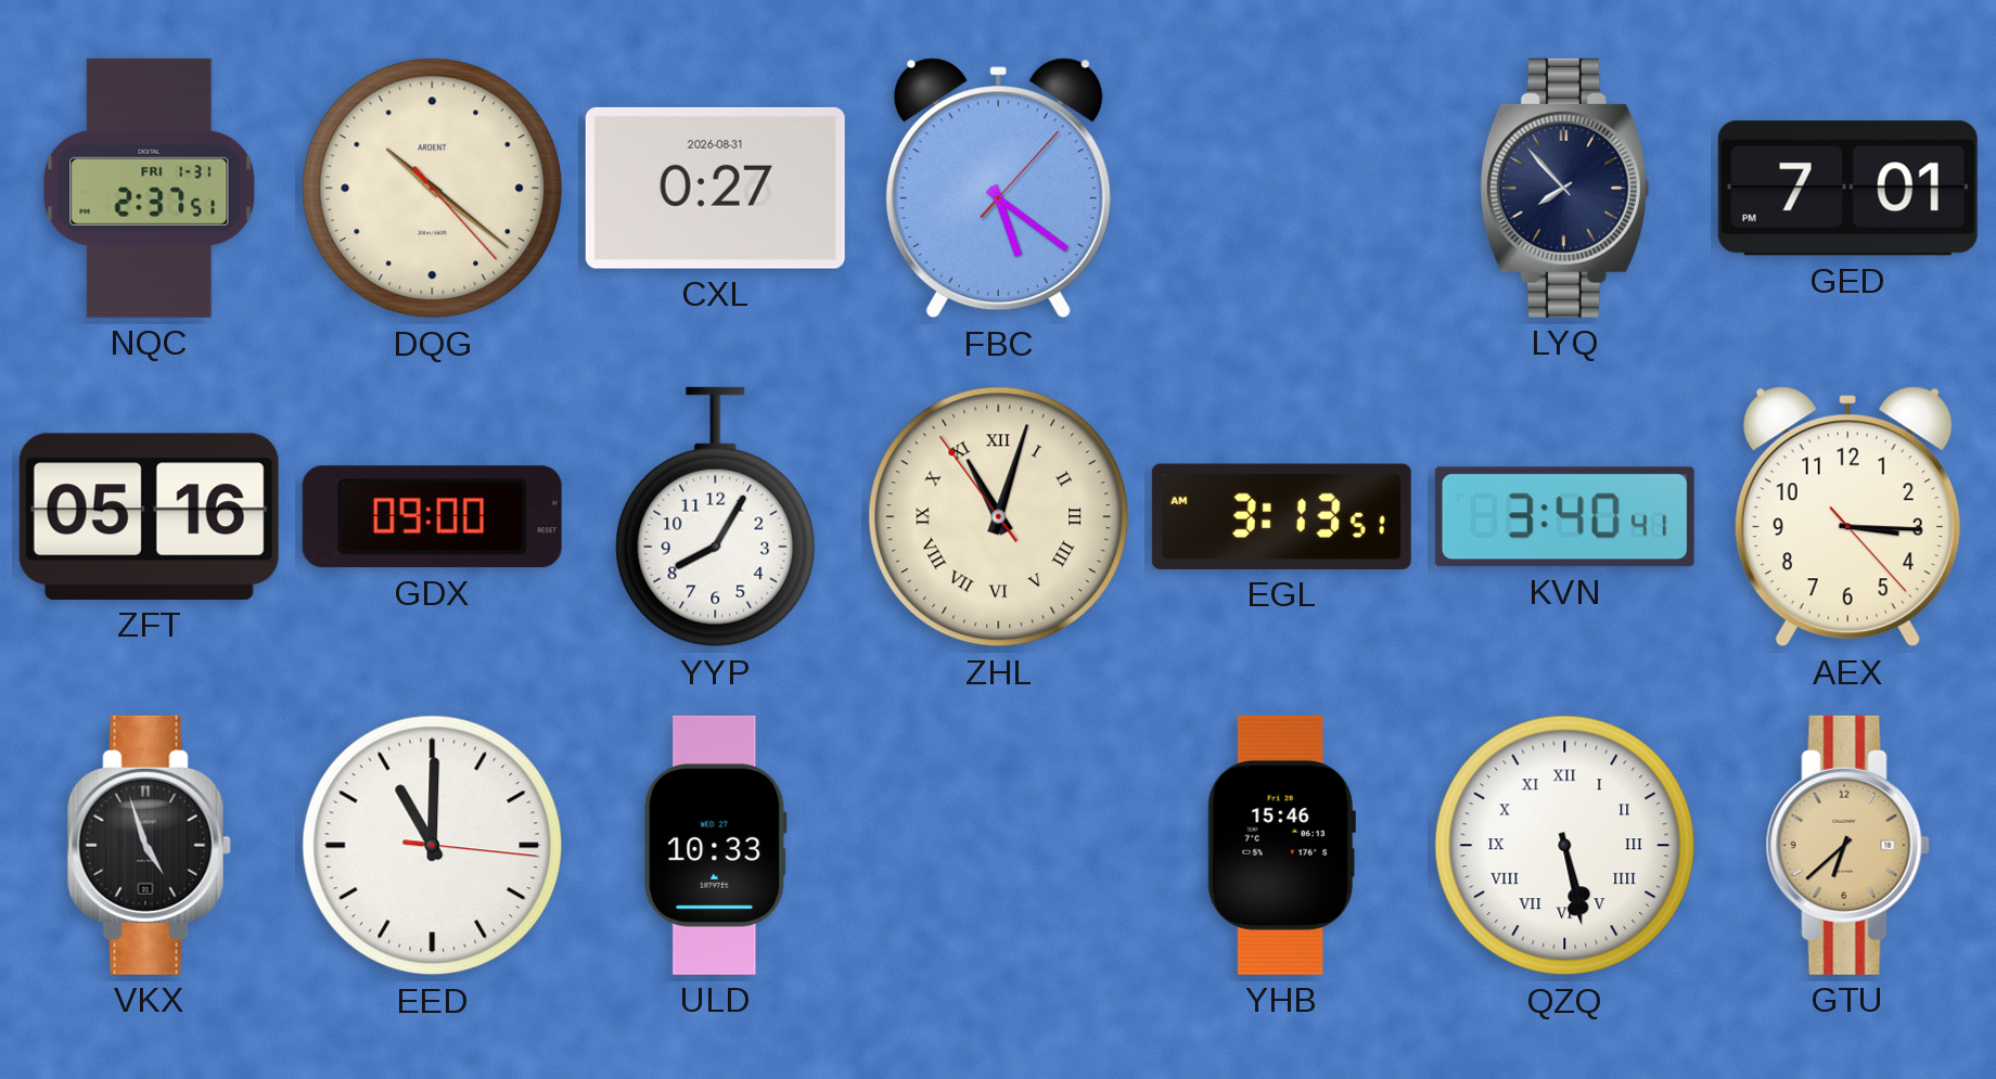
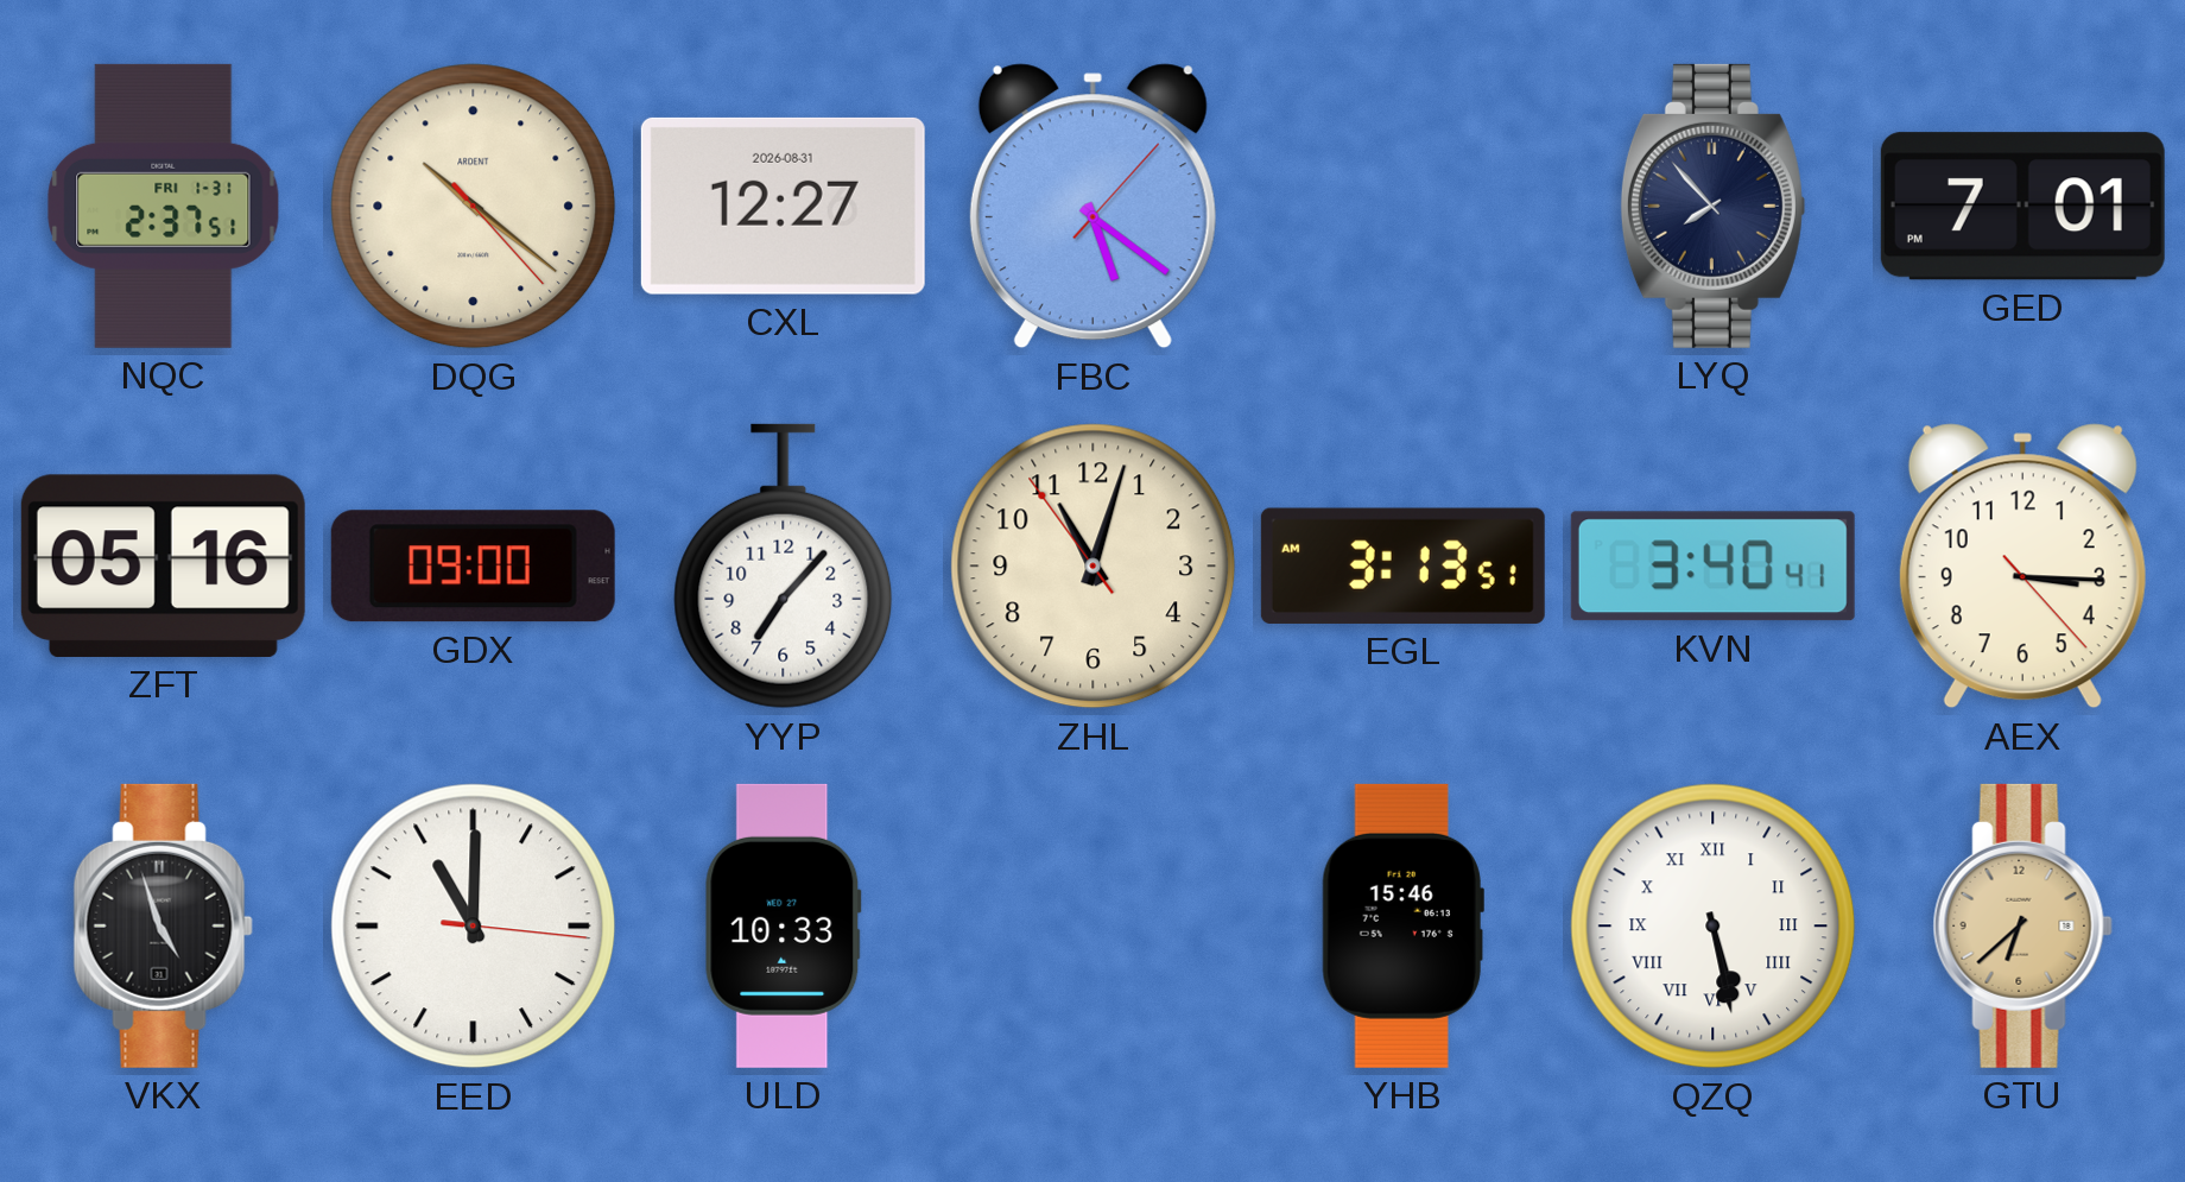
CXL: 0:27 -> 12:27 (783, 206)
YYP: 8:05 -> 7:07 (784, 567)
ZHL numerals: Roman -> Arabic (1094, 567)
